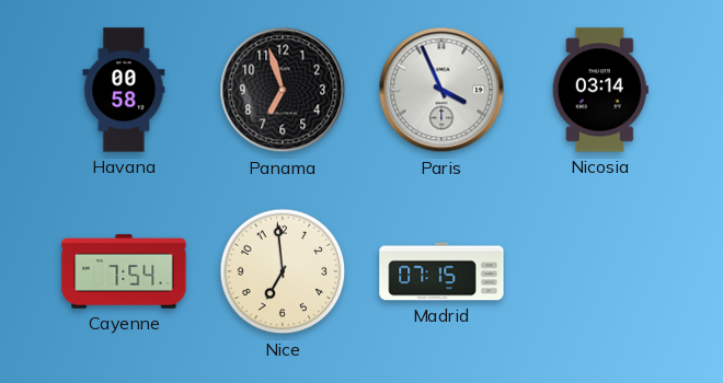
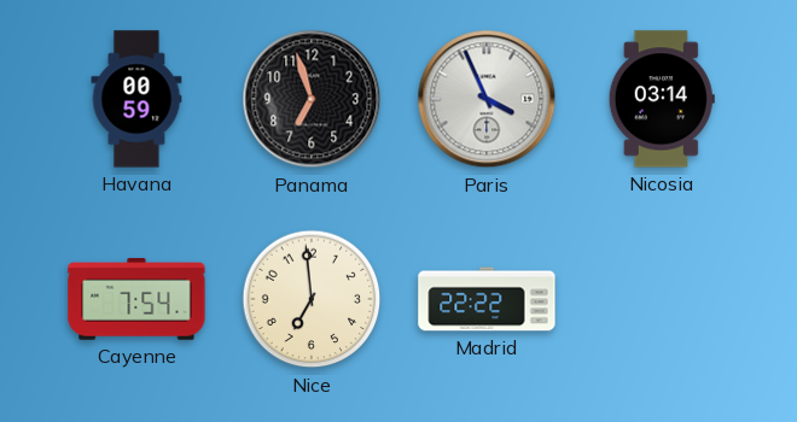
Havana: 00:58 -> 00:59 (136, 99)
Madrid: 07:15 -> 22:22 (487, 299)
